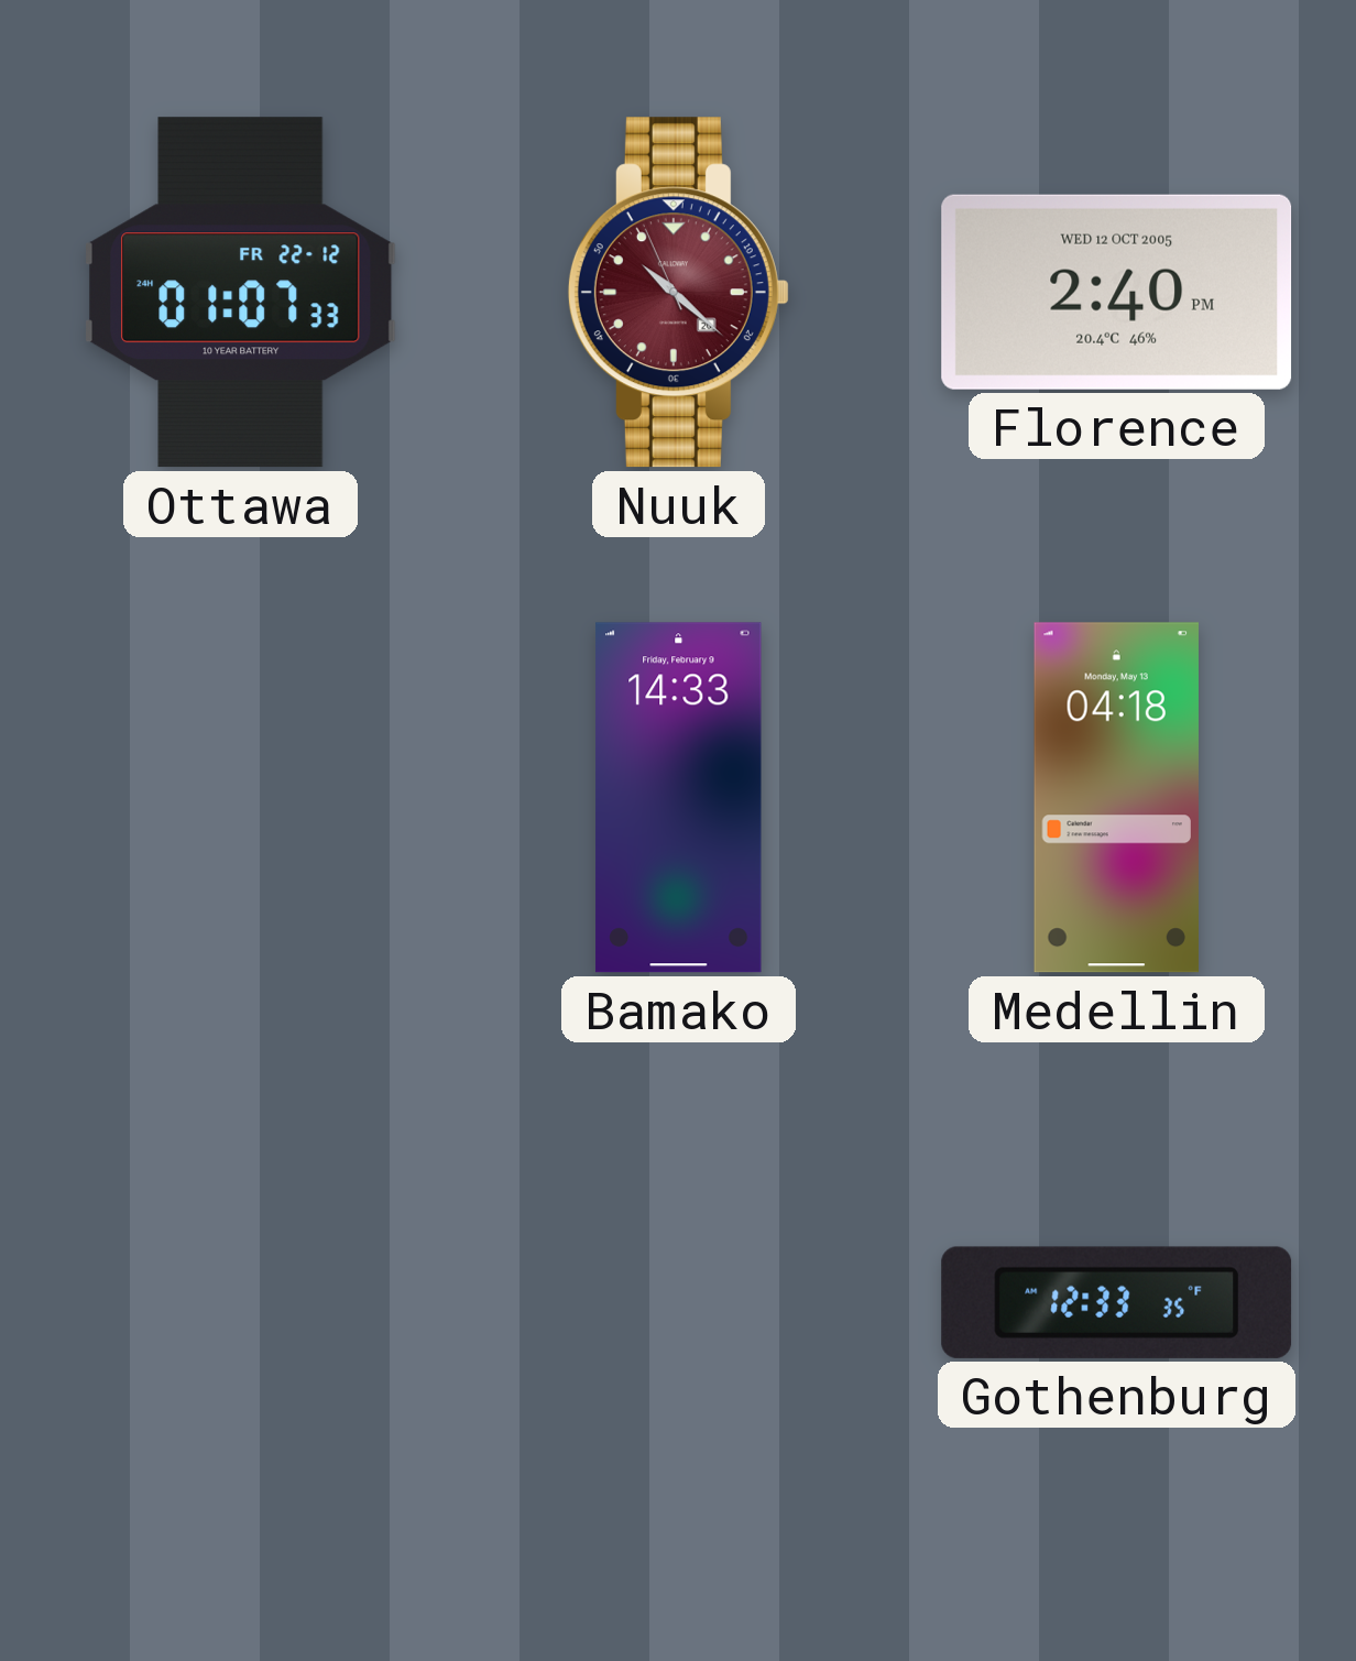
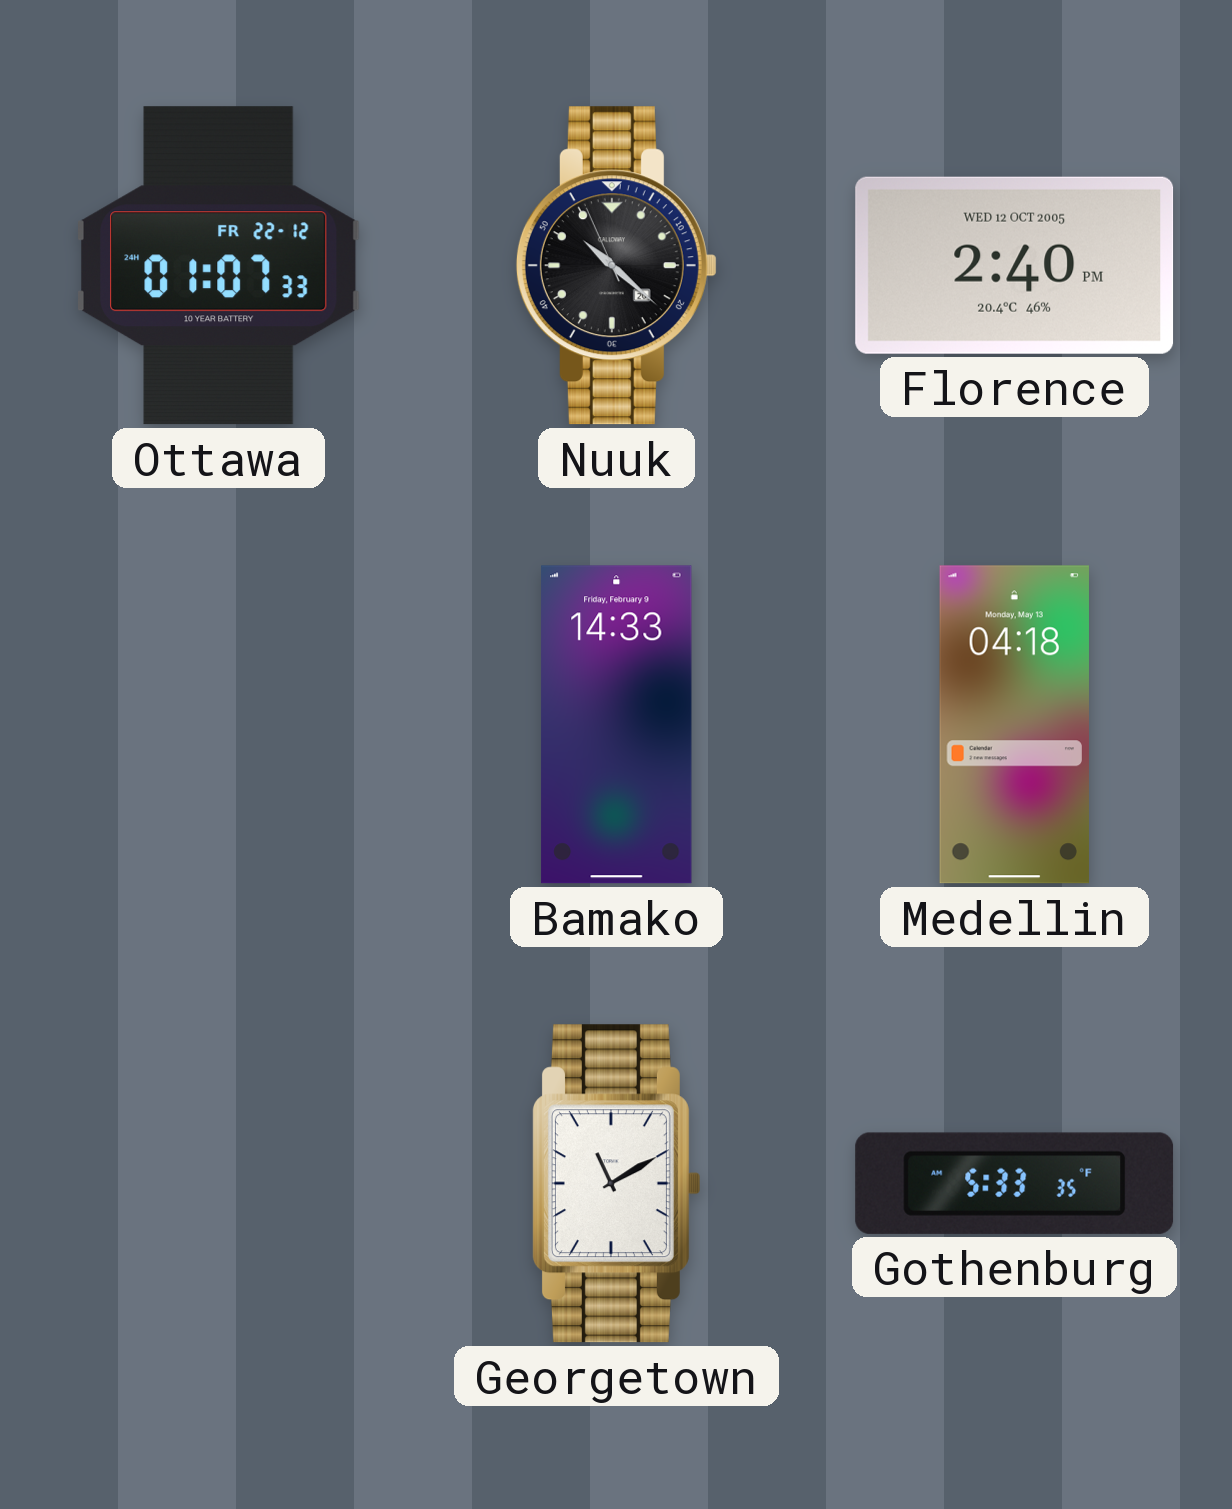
Nuuk dial: burgundy -> black (616, 266)
Georgetown: none -> 11:10 (616, 1184)
Gothenburg: 12:33 -> 5:33 (1015, 1183)
